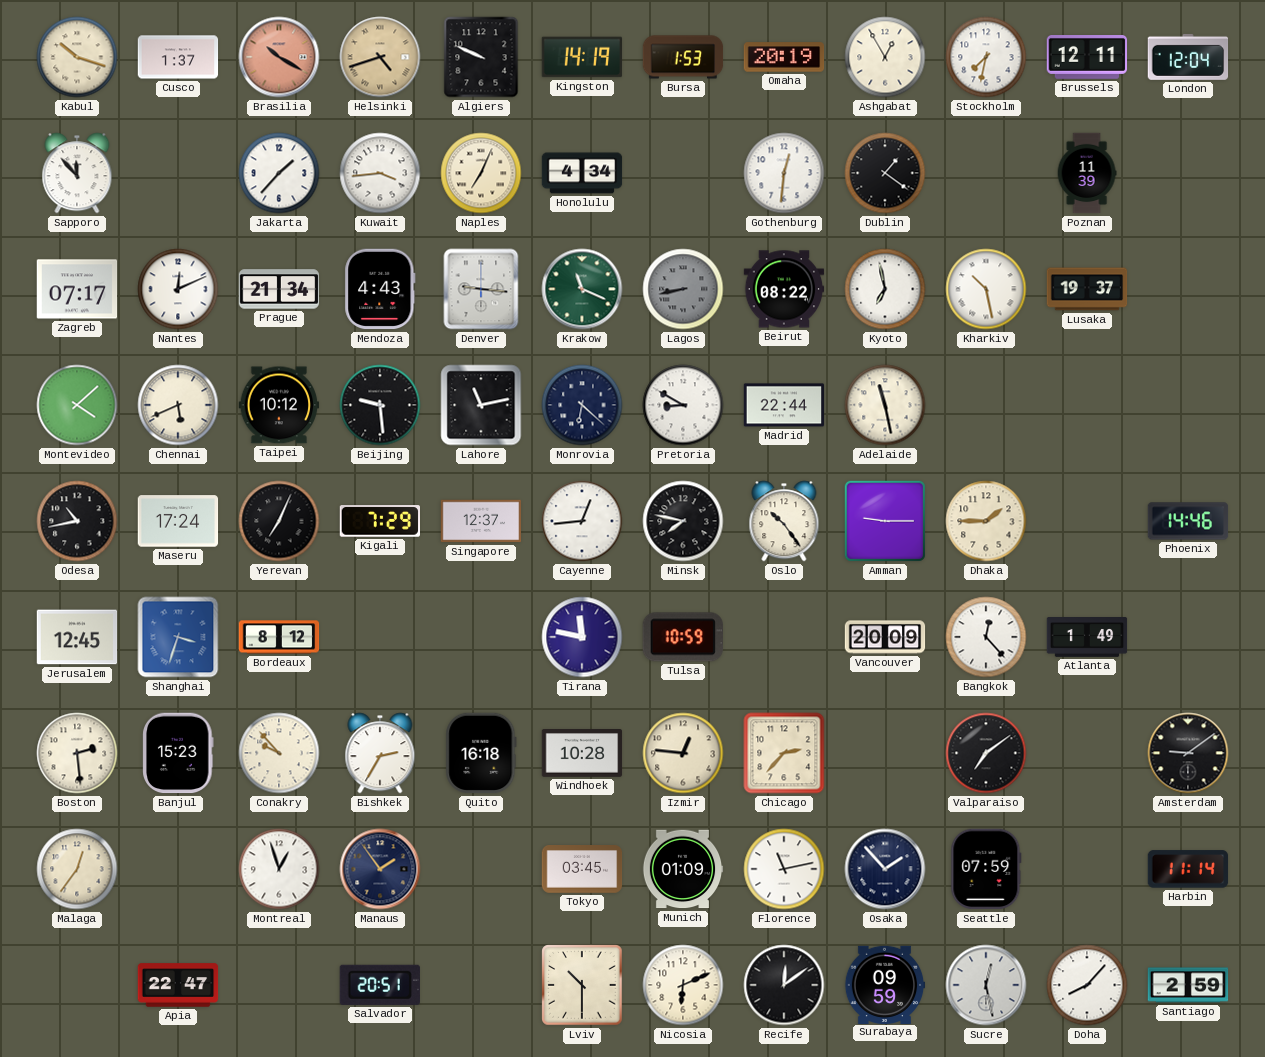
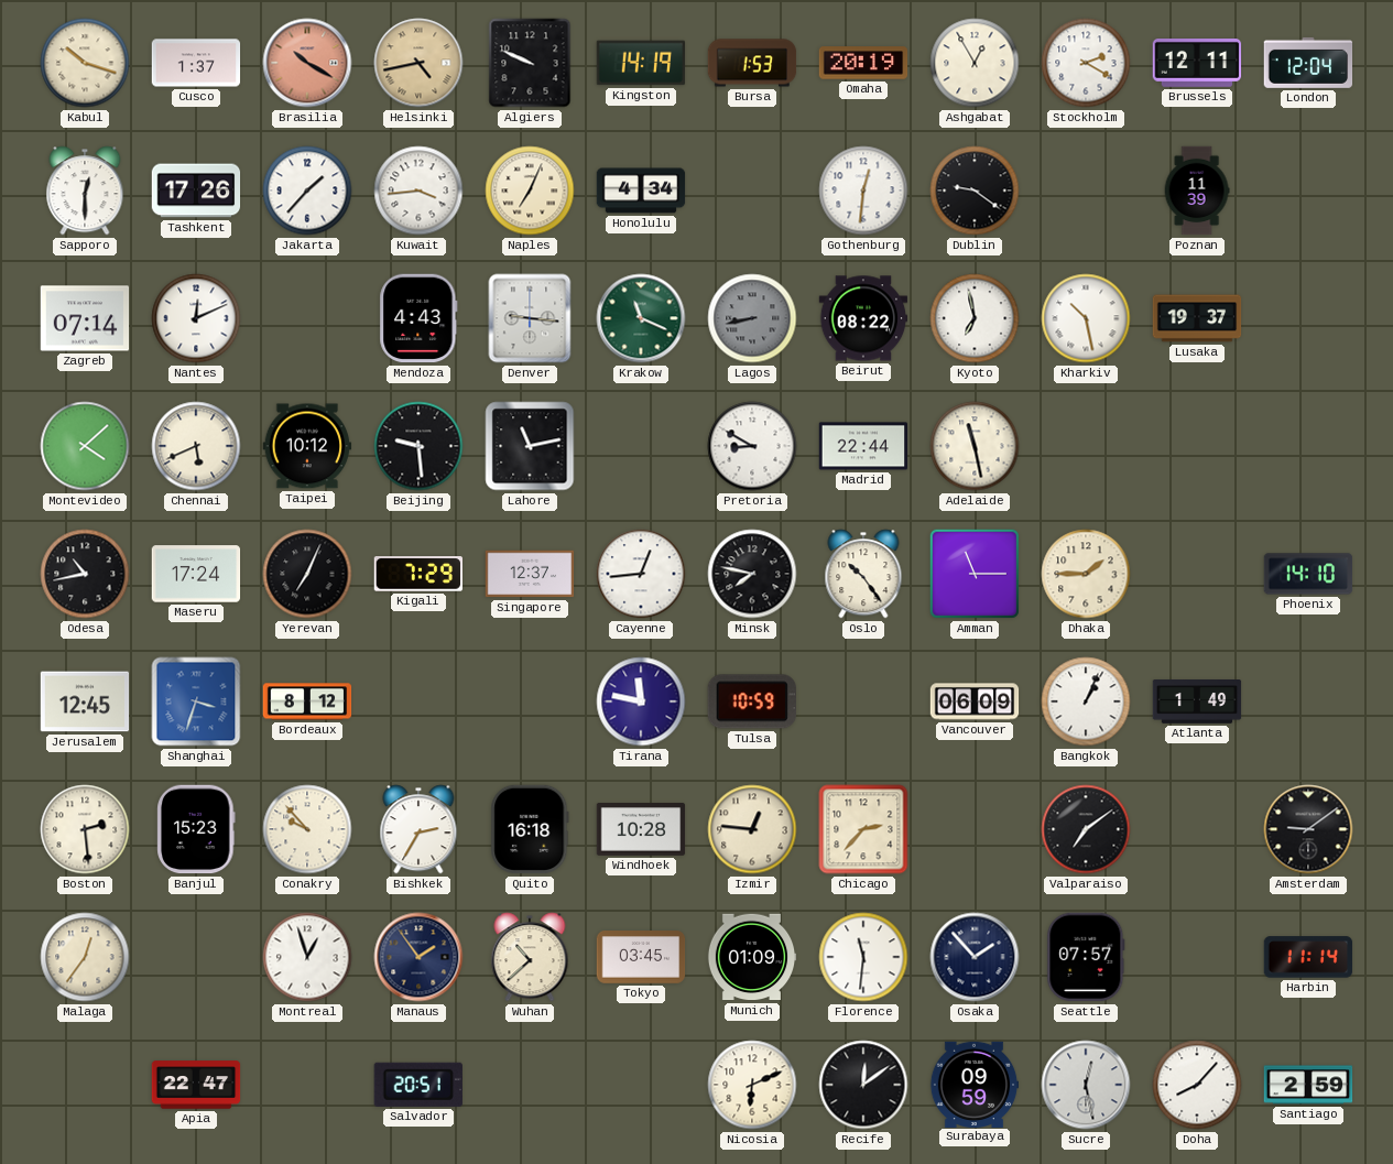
Helsinki: 4:42 -> 4:43 (418, 63)
Stockholm: 7:32 -> 2:20 (1086, 63)
Sapporo: 11:53 -> 12:30 (85, 191)
Tashkent: none -> 17:26 (196, 191)
Dublin: 1:21 -> 9:21 (975, 191)
Zagreb: 07:17 -> 07:14 (85, 318)
Prague: 21:34 -> none (279, 289)
Monrovia: 6:22 -> none (582, 405)
Amman: 9:15 -> 11:15 (975, 574)
Phoenix: 14:46 -> 14:10 (1308, 574)
Vancouver: 20:09 -> 06:09 (975, 701)
Bangkok: 12:23 -> 1:04 (1086, 701)
Wuhan: none -> 10:38 (530, 957)
Florence: 11:13 -> 11:31 (863, 957)
Seattle: 07:59 -> 07:57 (1086, 957)
Lviv: 10:30 -> none (582, 985)
